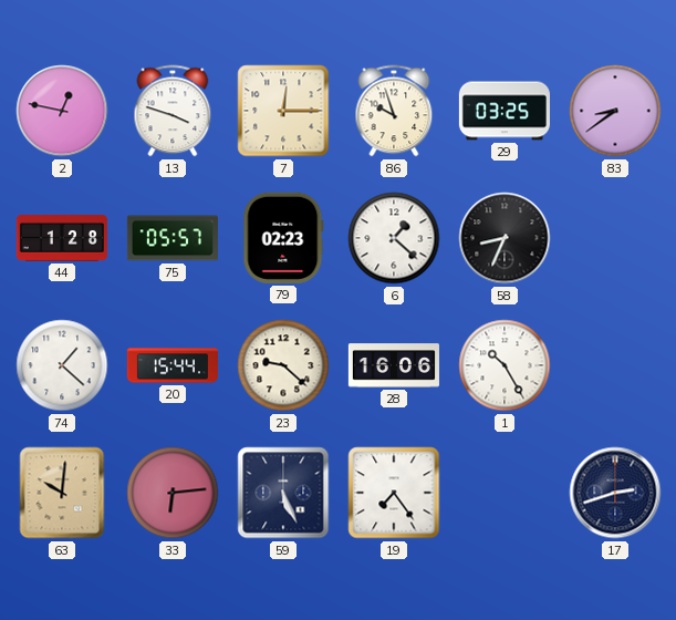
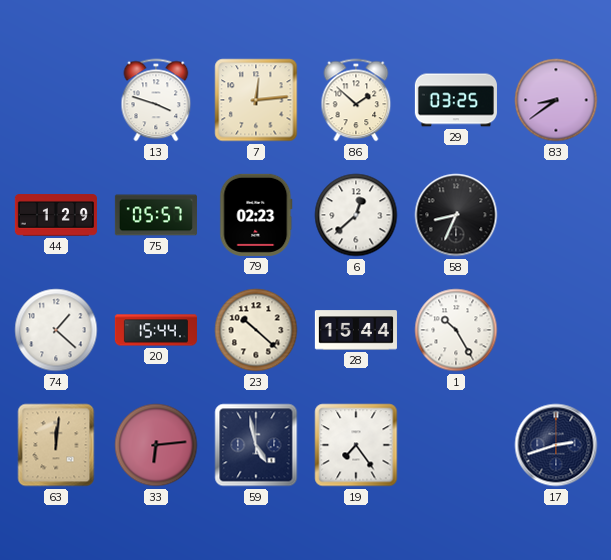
2: 12:47 -> none (62, 111)
7: 12:15 -> 12:14 (256, 100)
86: 9:57 -> 1:52 (356, 100)
44: 1:28 -> 1:29 (56, 215)
6: 1:22 -> 12:38 (356, 215)
23: 9:22 -> 10:22 (256, 330)
28: 16:06 -> 15:44 (356, 330)
63: 10:01 -> 12:01 (56, 445)
59: 5:26 -> 4:58 (256, 445)
